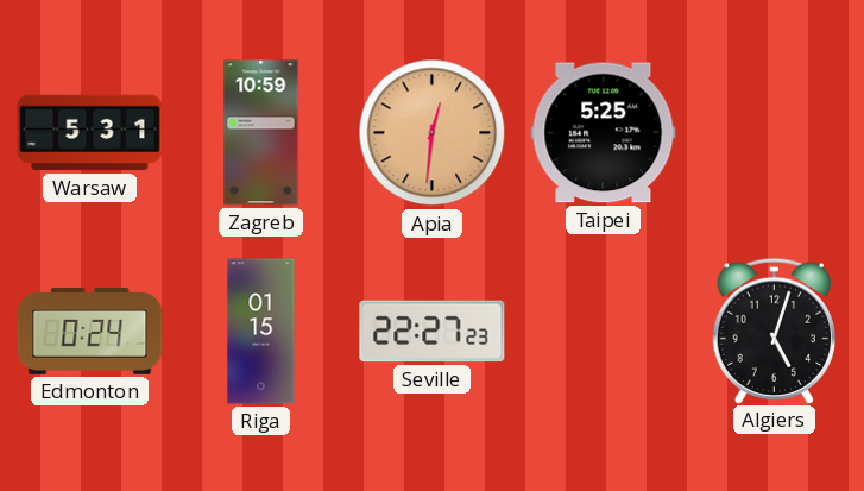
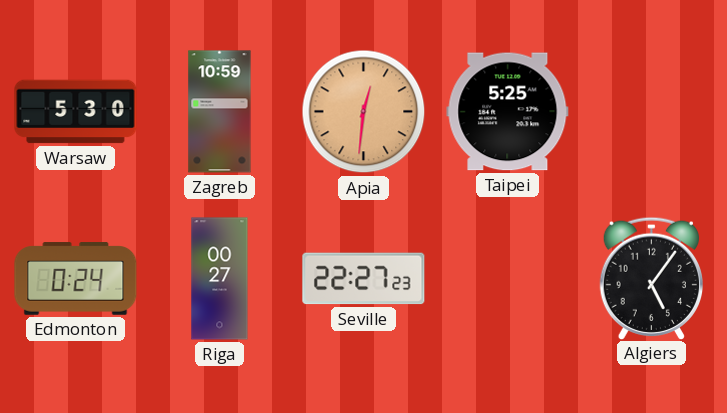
Warsaw: 5:31 -> 5:30 (76, 112)
Riga: 01:15 -> 00:27 (220, 279)
Algiers: 5:03 -> 5:06 (651, 278)
